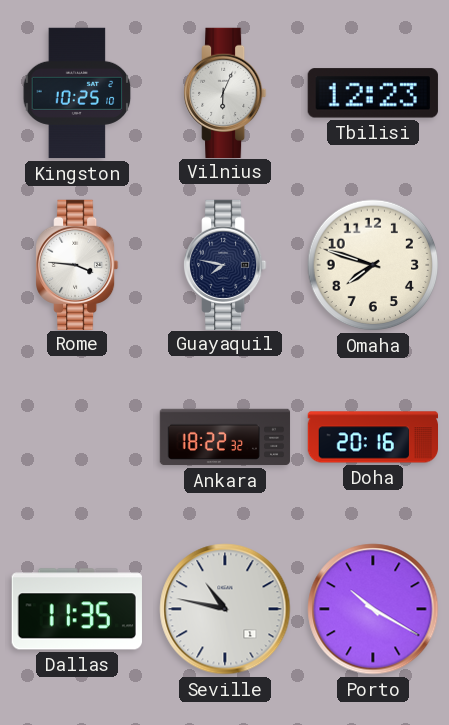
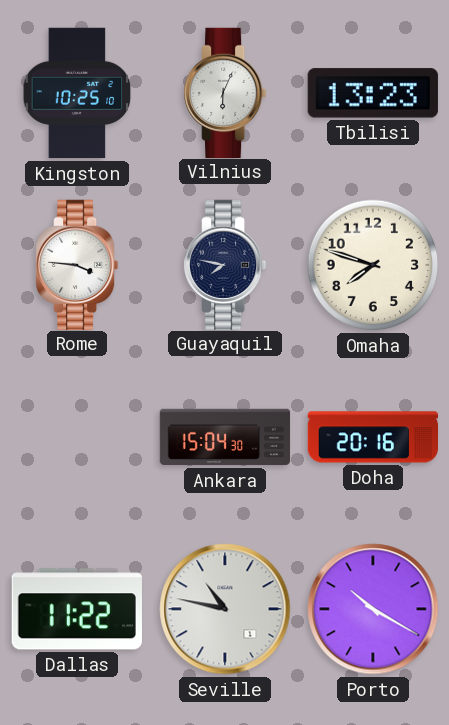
Tbilisi: 12:23 -> 13:23 (373, 93)
Ankara: 18:22 -> 15:04 (225, 437)
Dallas: 11:35 -> 11:22 (77, 609)
